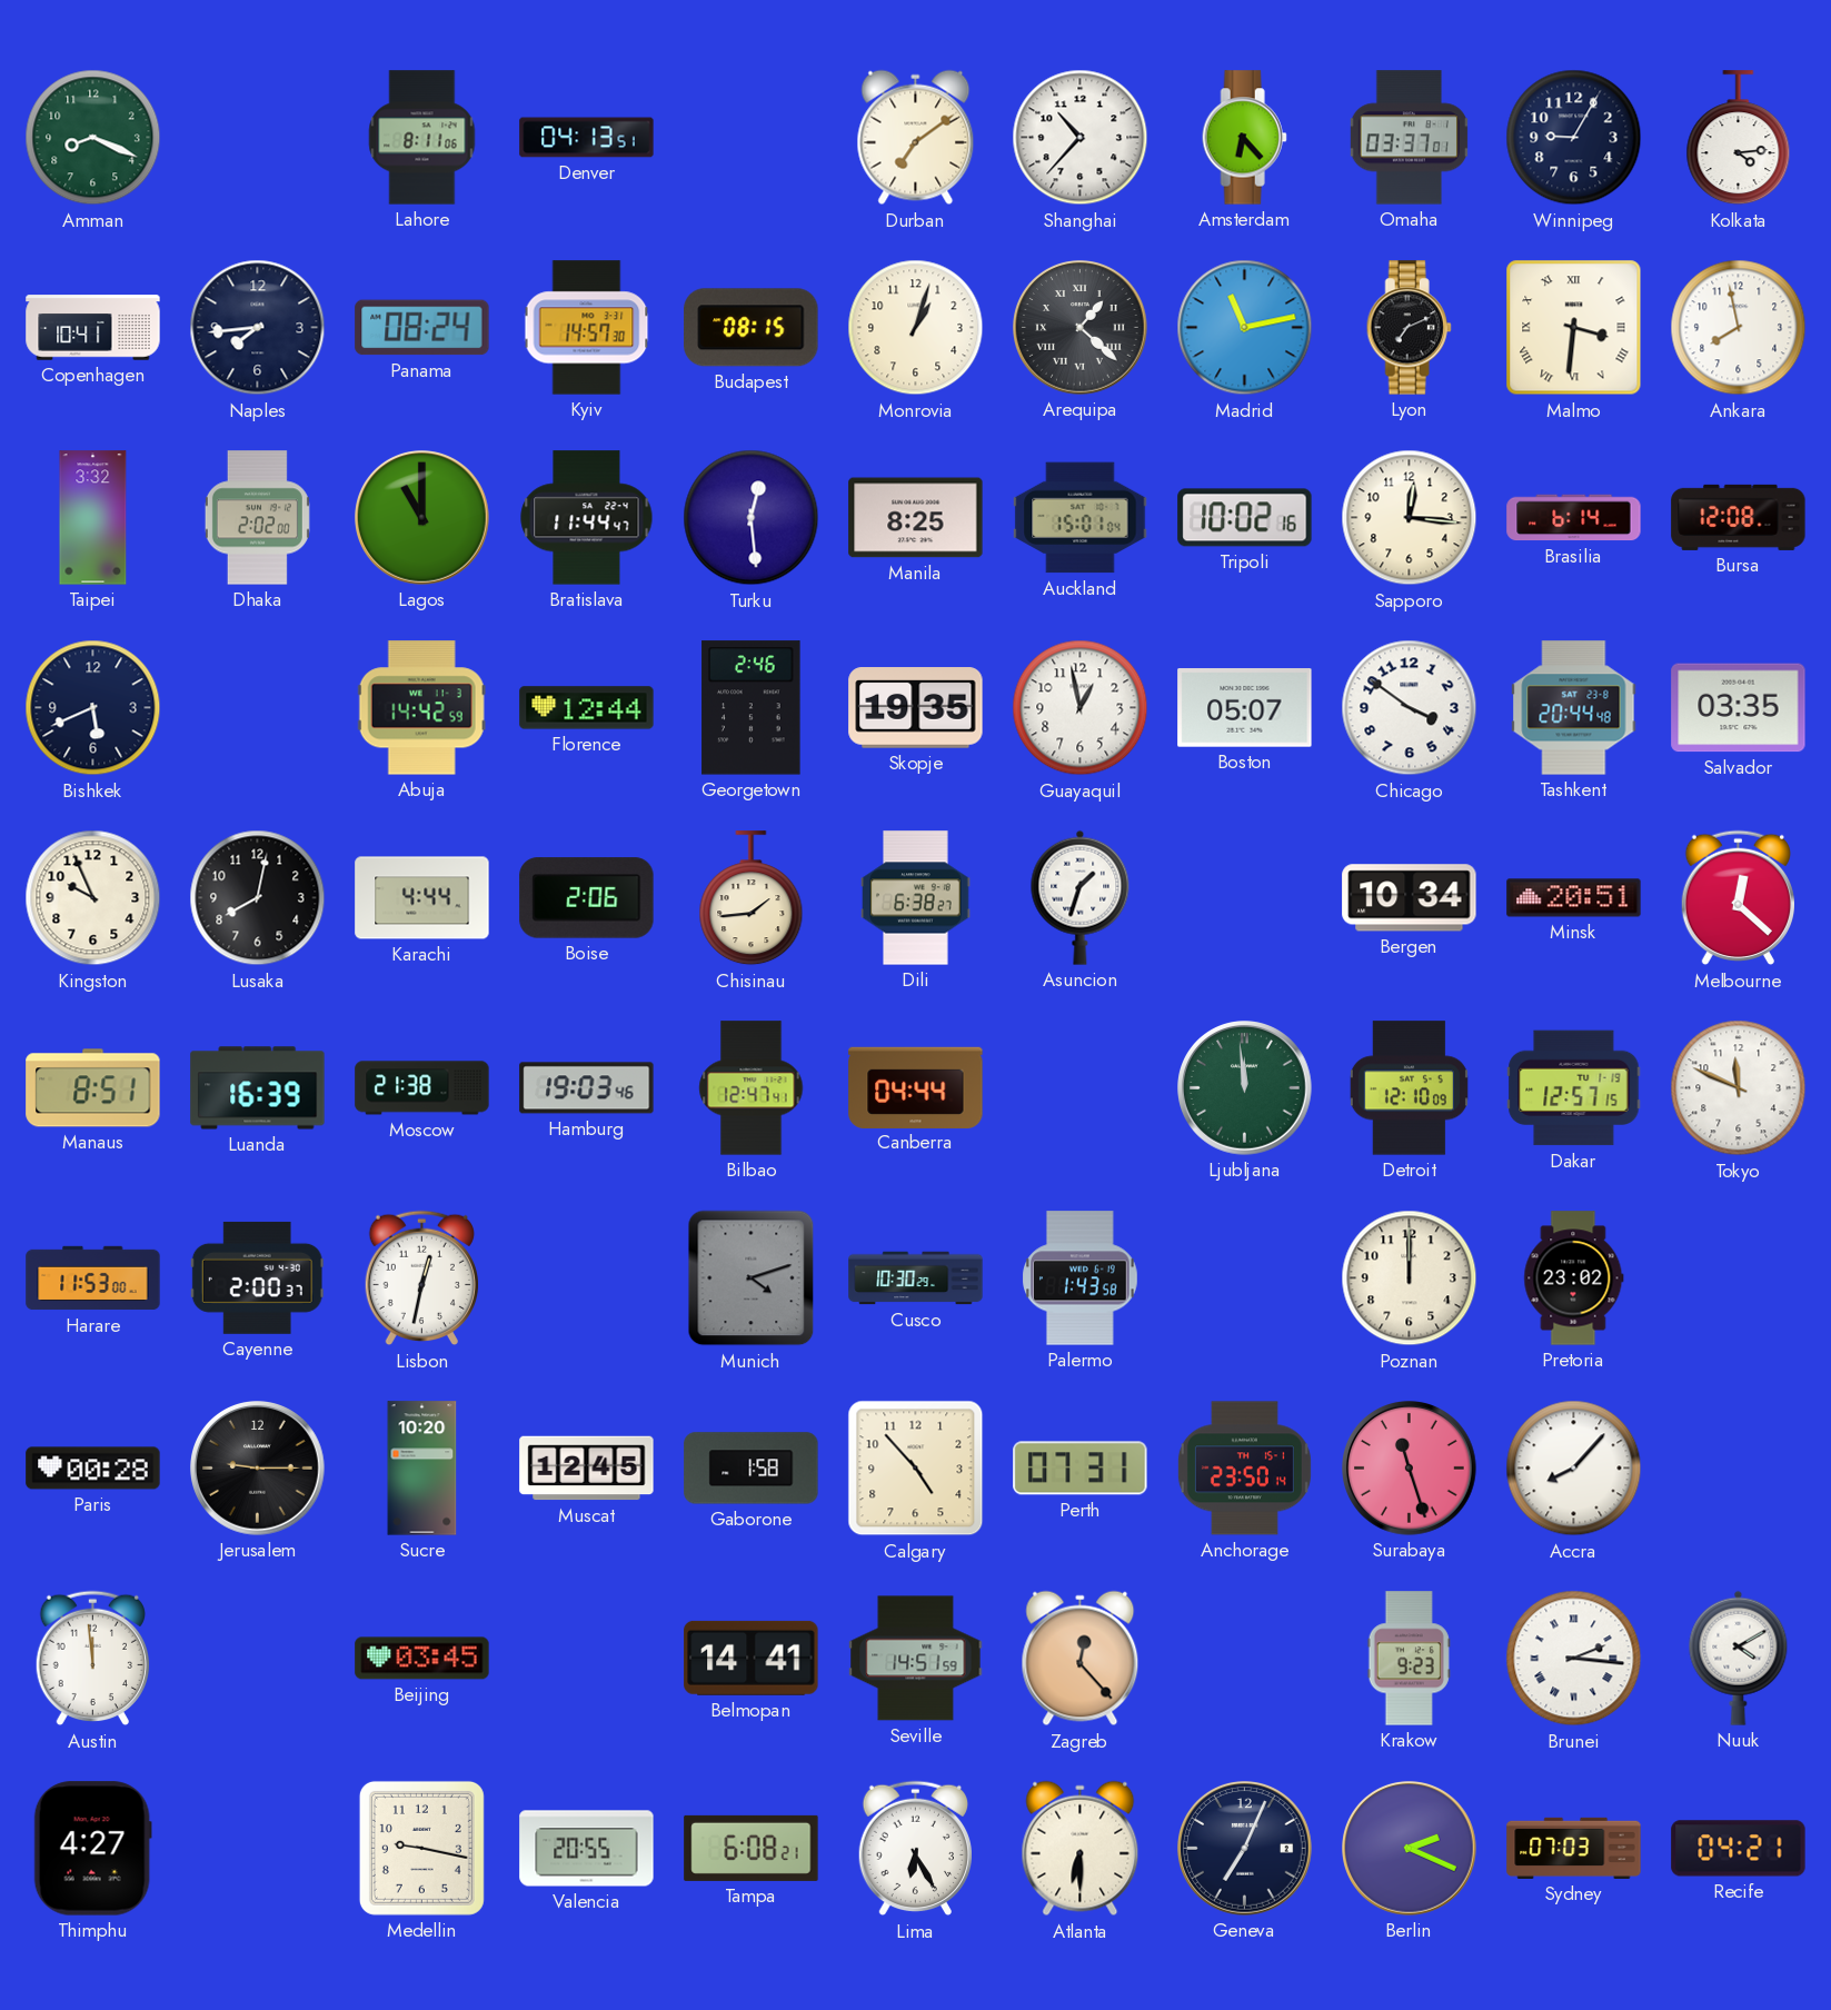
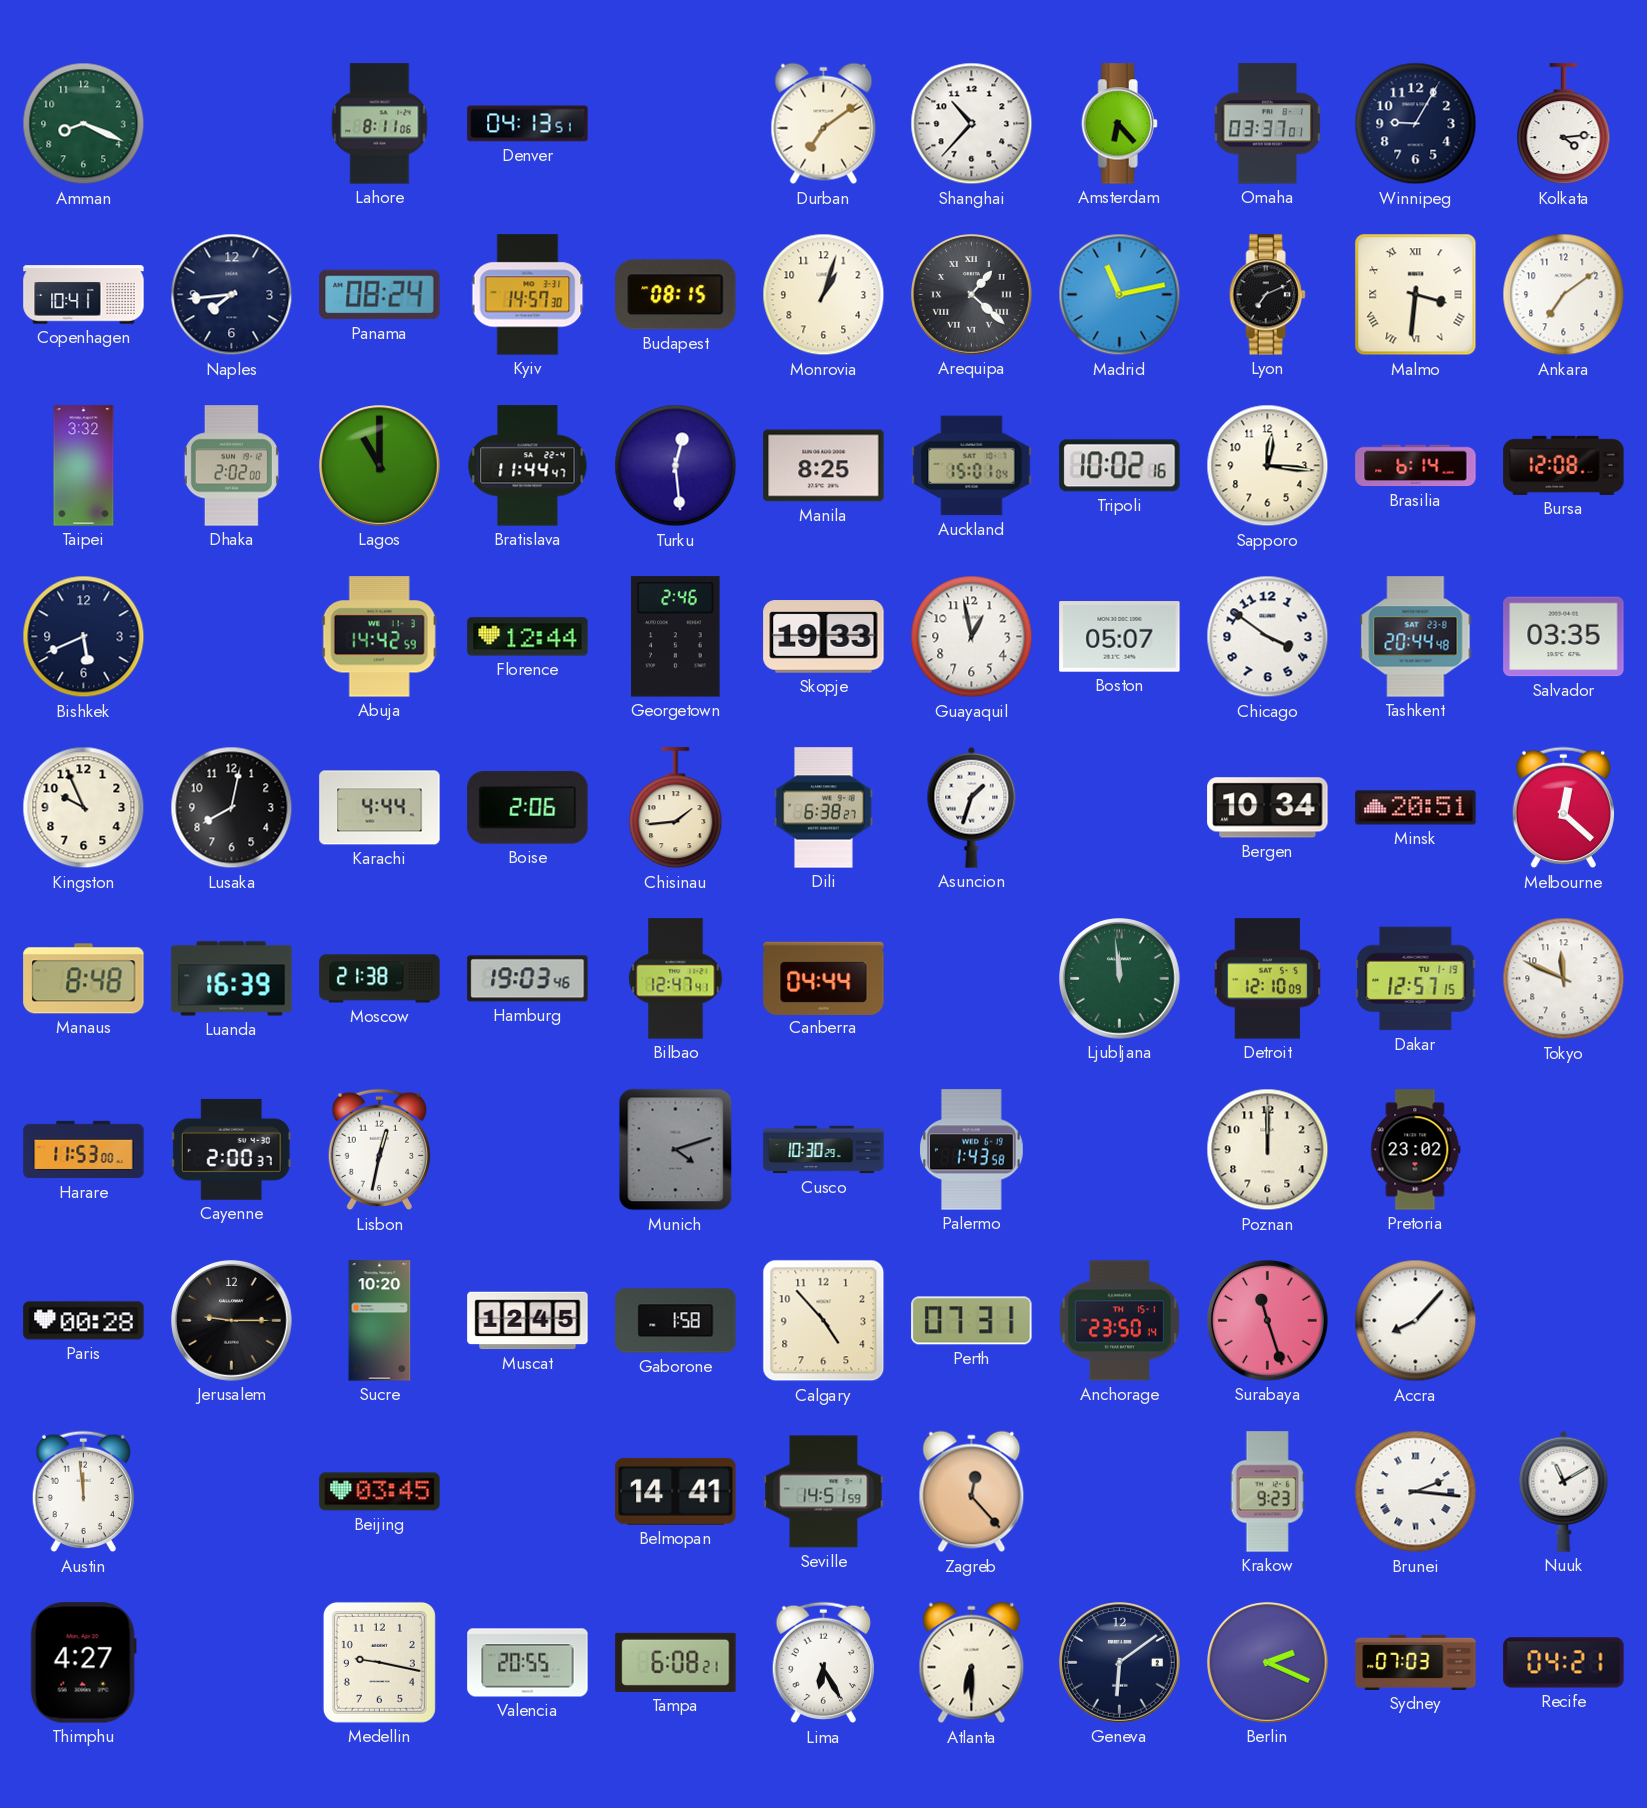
Ankara: 7:58 -> 7:09 (1564, 295)
Skopje: 19:35 -> 19:33 (824, 637)
Manaus: 8:51 -> 8:48 (84, 979)
Nuuk: 4:10 -> 11:10 (1564, 1491)
Geneva: 7:04 -> 6:09 (1120, 1663)
